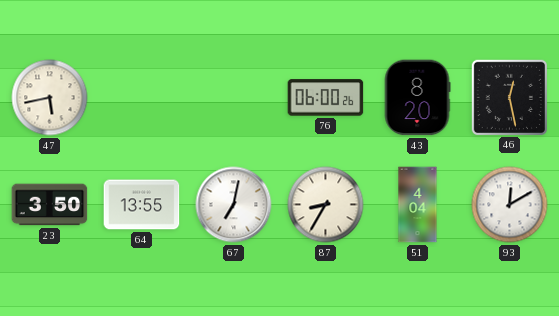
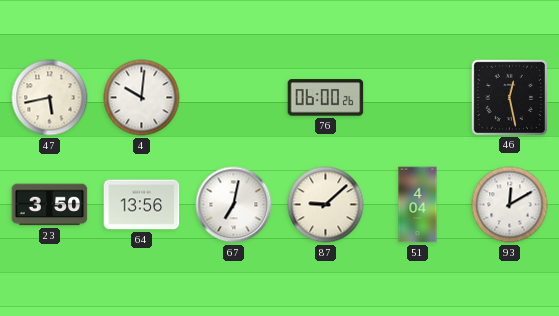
4: none -> 10:01 (142, 98)
43: 8:20 -> none (417, 98)
64: 13:55 -> 13:56 (142, 205)
87: 8:35 -> 9:08 (326, 205)
